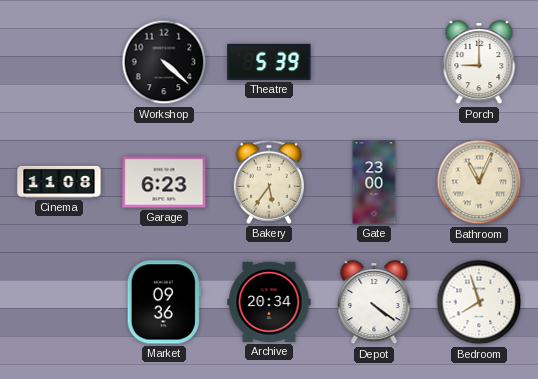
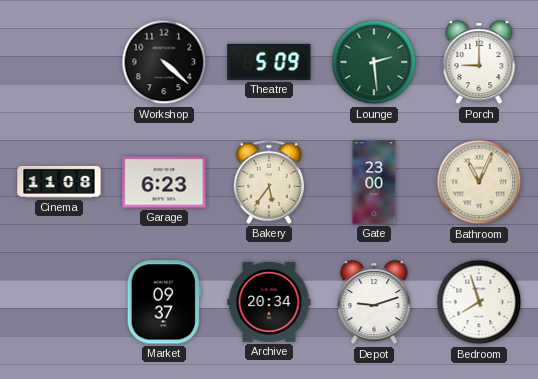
Theatre: 5:39 -> 5:09 (269, 62)
Lounge: none -> 2:29 (374, 62)
Market: 09:36 -> 09:37 (164, 302)
Depot: 4:21 -> 9:12 (374, 303)
